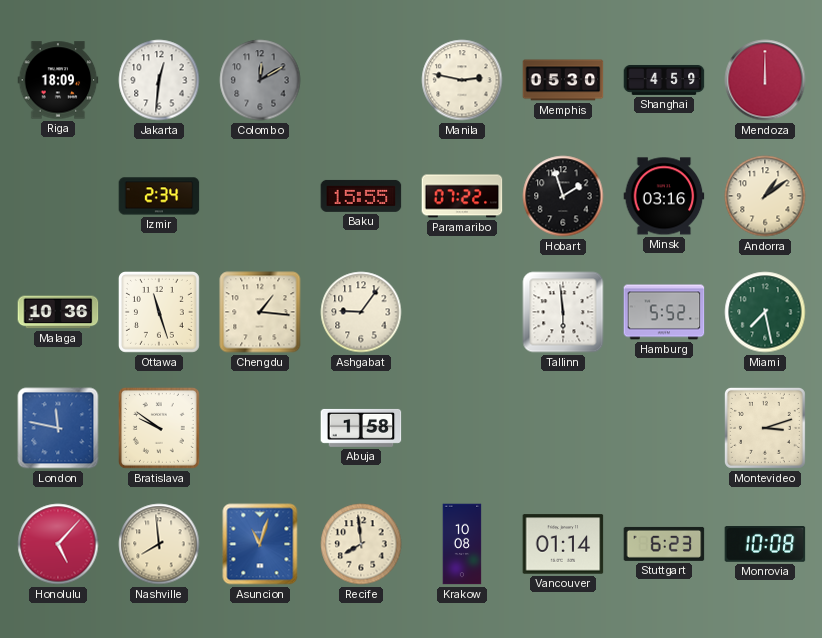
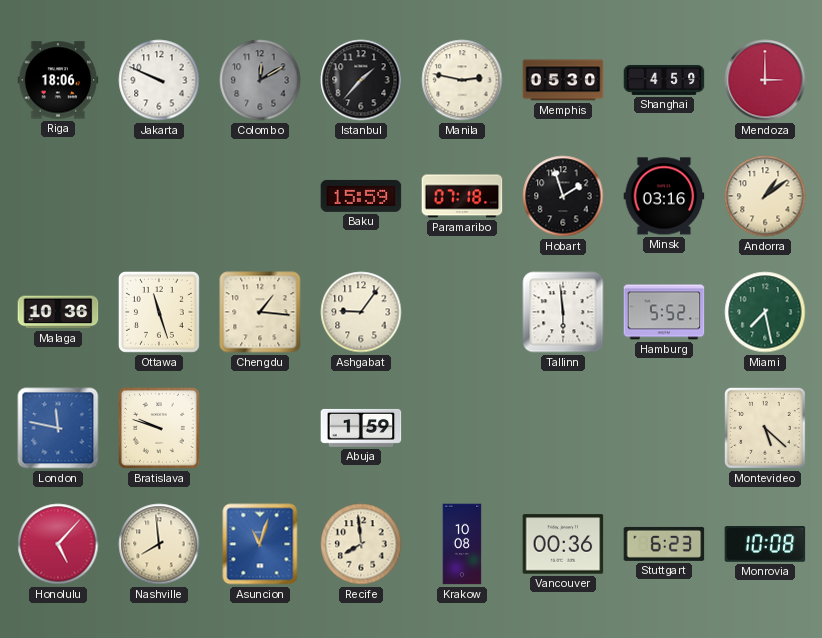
Riga: 18:09 -> 18:06 (58, 80)
Jakarta: 12:31 -> 9:49 (159, 80)
Istanbul: none -> 1:37 (361, 80)
Mendoza: 12:00 -> 3:00 (765, 80)
Izmir: 2:34 -> none (159, 196)
Baku: 15:55 -> 15:59 (361, 196)
Paramaribo: 07:22 -> 07:18 (462, 196)
Bratislava: 9:51 -> 9:48 (159, 428)
Abuja: 1:58 -> 1:59 (361, 428)
Montevideo: 3:12 -> 5:22 (765, 428)
Vancouver: 01:14 -> 00:36 (563, 544)
